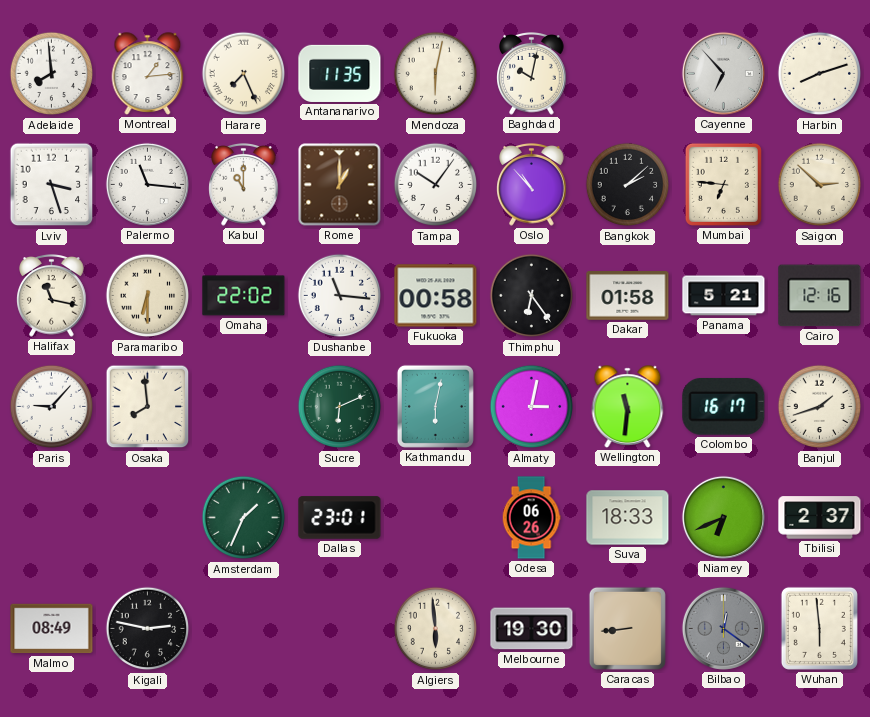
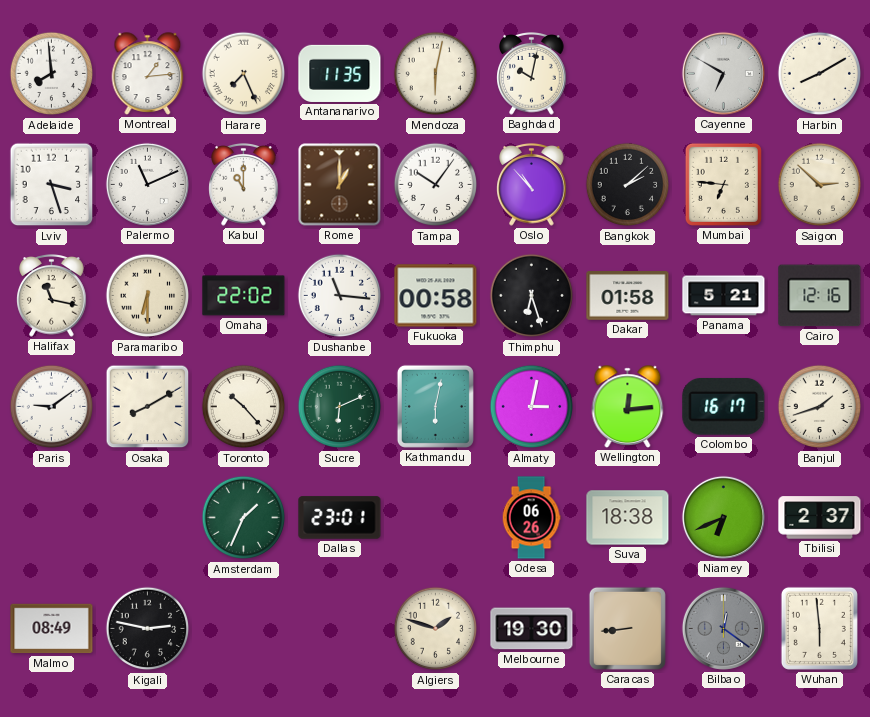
Cayenne: 6:53 -> 6:50 (723, 73)
Harbin: 8:12 -> 8:10 (820, 74)
Palermo: 11:16 -> 11:11 (147, 184)
Thimphu: 6:24 -> 6:27 (532, 296)
Paris: 9:07 -> 9:09 (52, 407)
Osaka: 7:59 -> 8:10 (148, 407)
Toronto: none -> 10:23 (244, 407)
Wellington: 11:31 -> 12:14 (628, 407)
Suva: 18:33 -> 18:38 (628, 518)
Algiers: 5:59 -> 1:48 (436, 629)
